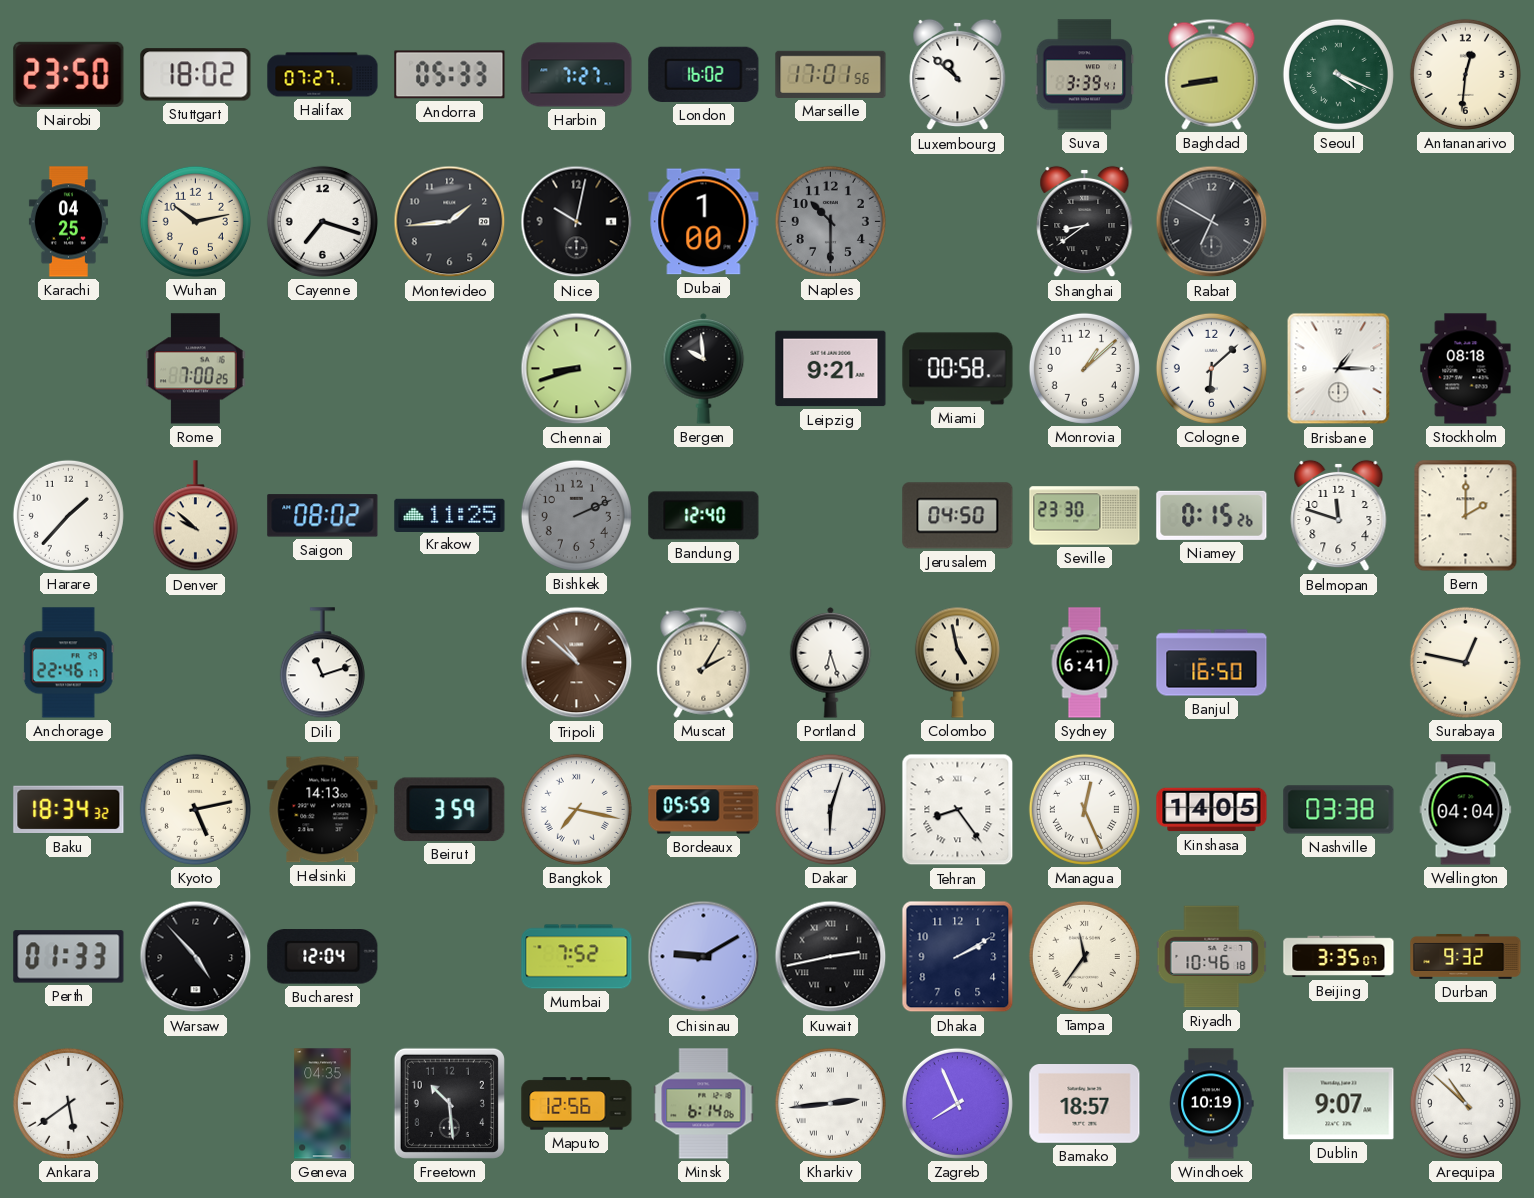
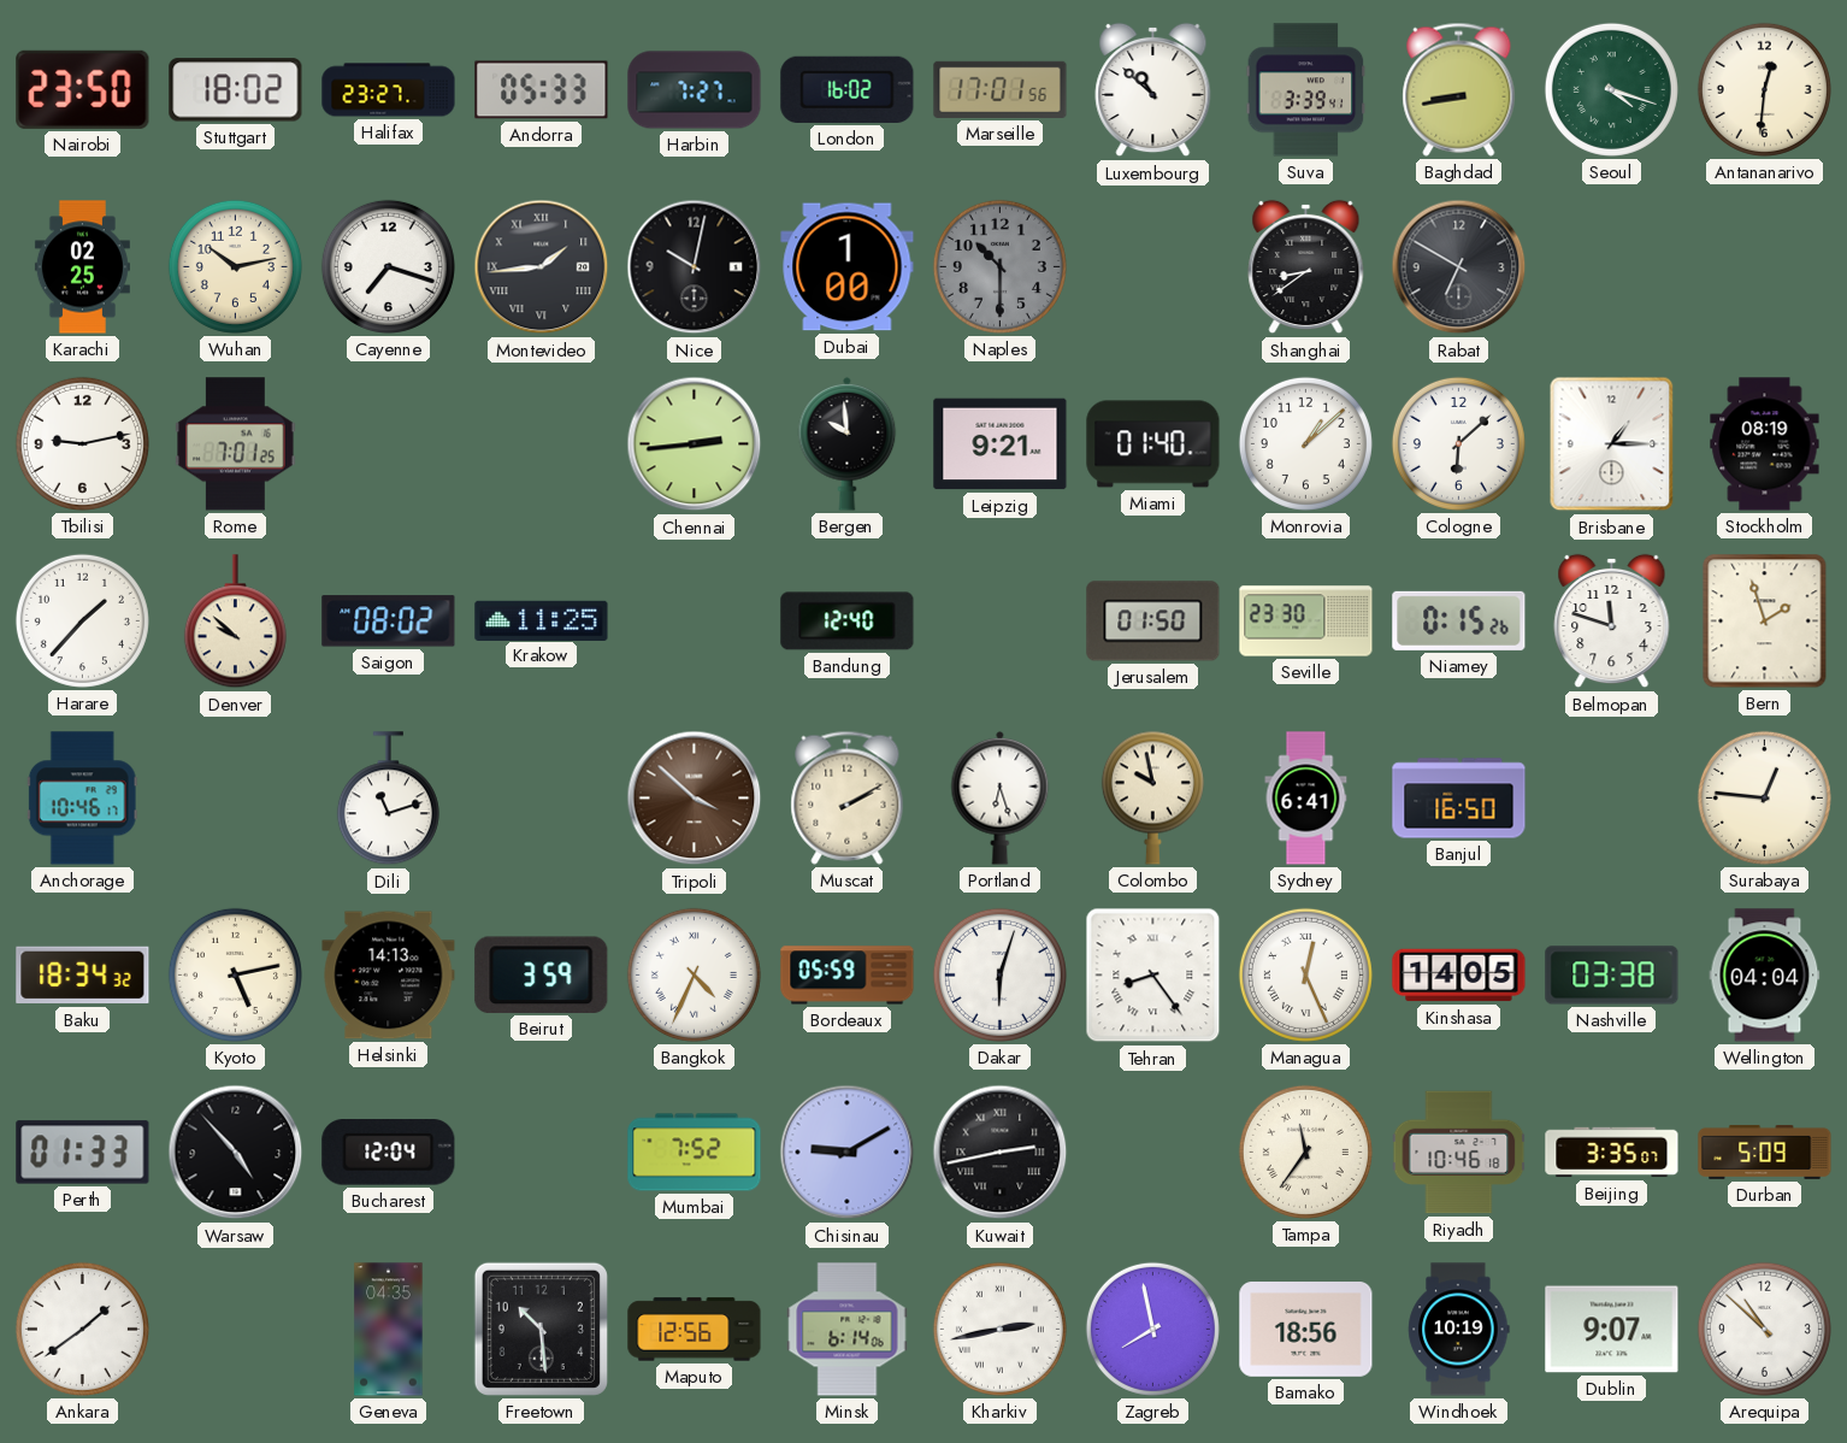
Halifax: 07:27 -> 23:27 (389, 90)
Seoul: 4:19 -> 4:18 (1611, 89)
Karachi: 04:25 -> 02:25 (82, 267)
Montevideo numerals: Arabic -> Roman (542, 267)
Tbilisi: none -> 9:13 (82, 443)
Rome: 7:00 -> 7:01 (236, 444)
Chennai: 8:42 -> 2:44 (695, 444)
Miami: 00:58 -> 01:40 (1153, 444)
Stockholm: 08:18 -> 08:19 (1765, 444)
Bishkek: 2:11 -> none (576, 515)
Jerusalem: 04:50 -> 01:50 (1153, 622)
Bern: 2:00 -> 1:57 (1765, 622)
Anchorage: 22:46 -> 10:46 (82, 799)
Tripoli: 10:52 -> 3:52 (695, 799)
Muscat: 2:05 -> 2:10 (848, 797)
Colombo: 4:58 -> 9:58 (1152, 797)
Surabaya: 12:47 -> 12:46 (1764, 797)
Bangkok: 7:17 -> 4:34 (694, 974)
Dhaka: 2:10 -> none (958, 957)
Durban: 9:32 -> 5:09 (1765, 1152)
Ankara: 5:39 -> 1:39 (82, 1329)
Kharkiv: 2:44 -> 2:43 (999, 1329)
Zagreb: 7:56 -> 7:58 (1152, 1329)
Bamako: 18:57 -> 18:56 (1306, 1330)
